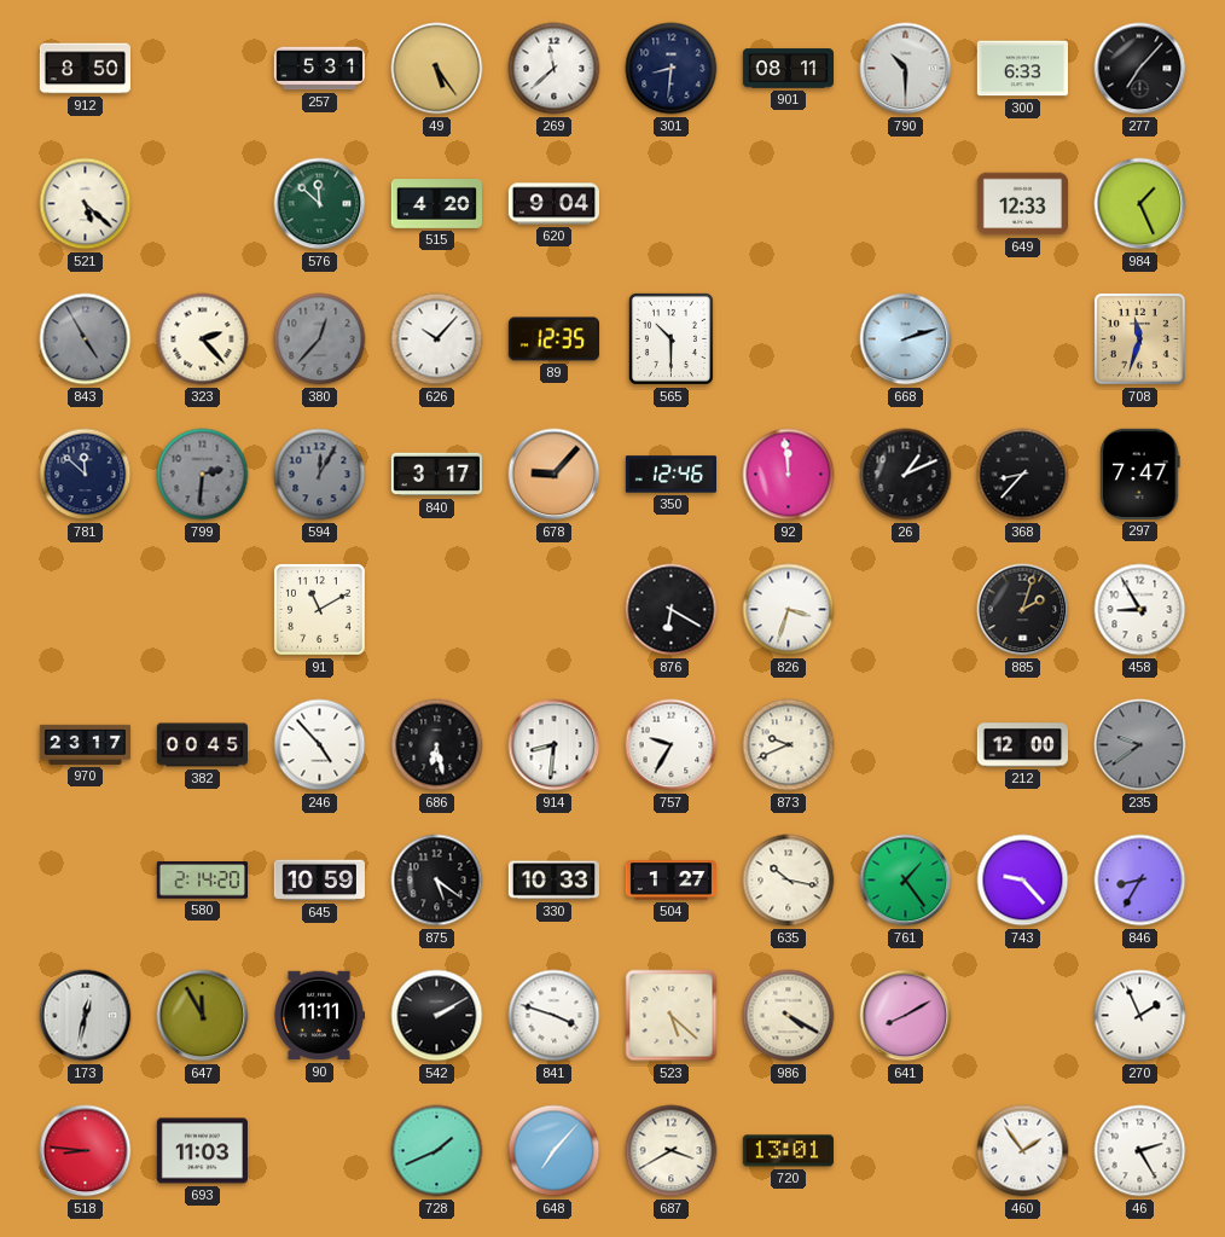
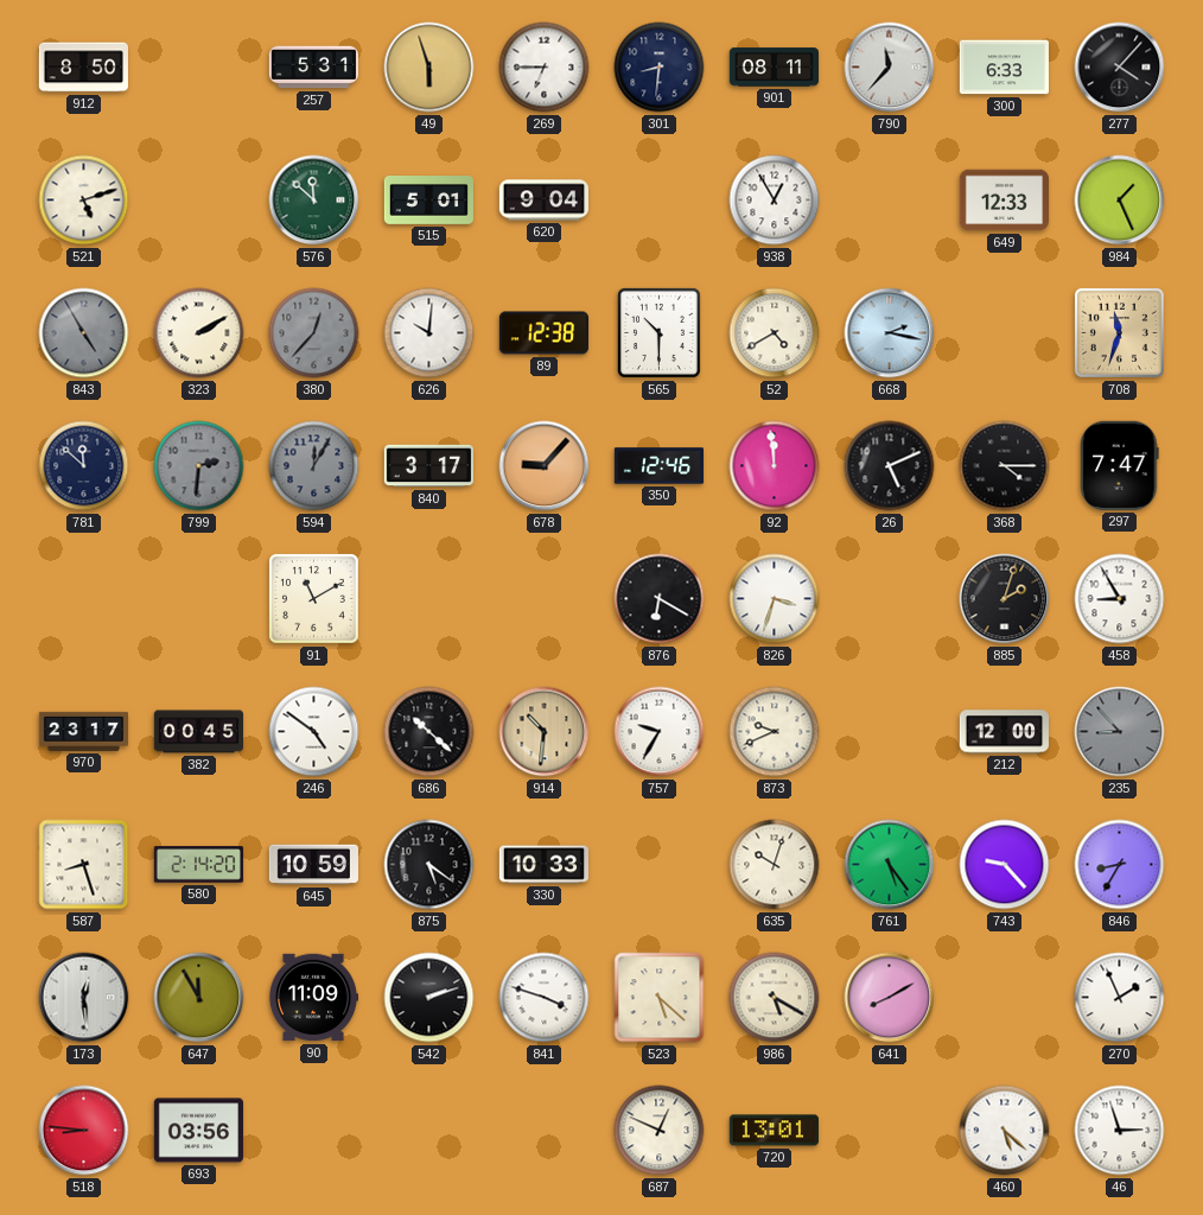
49: 5:24 -> 5:57 (429, 68)
269: 11:38 -> 6:45 (545, 68)
790: 10:30 -> 11:37 (890, 68)
277: 7:07 -> 4:07 (1120, 68)
521: 5:22 -> 5:12 (84, 201)
515: 4:20 -> 5:01 (428, 201)
938: none -> 12:55 (775, 201)
323: 2:23 -> 2:10 (199, 333)
626: 10:07 -> 10:01 (429, 333)
89: 12:35 -> 12:38 (543, 333)
52: none -> 4:40 (775, 333)
668: 2:12 -> 2:17 (890, 333)
26: 1:11 -> 5:11 (890, 466)
368: 8:37 -> 4:15 (1005, 466)
246: 4:53 -> 4:51 (314, 732)
686: 6:28 -> 10:22 (429, 732)
914: 8:31 -> 10:31 (545, 732)
914 dial: white -> champagne (545, 732)
235: 9:39 -> 8:53 (1120, 732)
587: none -> 8:27 (84, 865)
504: 1:27 -> none (670, 881)
635: 10:17 -> 10:03 (775, 865)
761: 1:24 -> 5:24 (890, 865)
173: 12:32 -> 12:29 (84, 998)
90: 11:11 -> 11:09 (312, 998)
542: 2:10 -> 2:12 (429, 998)
986: 4:20 -> 5:20 (775, 998)
693: 11:03 -> 03:56 (198, 1131)
728: 1:41 -> none (437, 1151)
648: 7:07 -> none (555, 1151)
687: 3:40 -> 12:49 (660, 1131)
460: 1:54 -> 5:22 (1005, 1131)
46: 2:25 -> 2:57 (1120, 1131)
